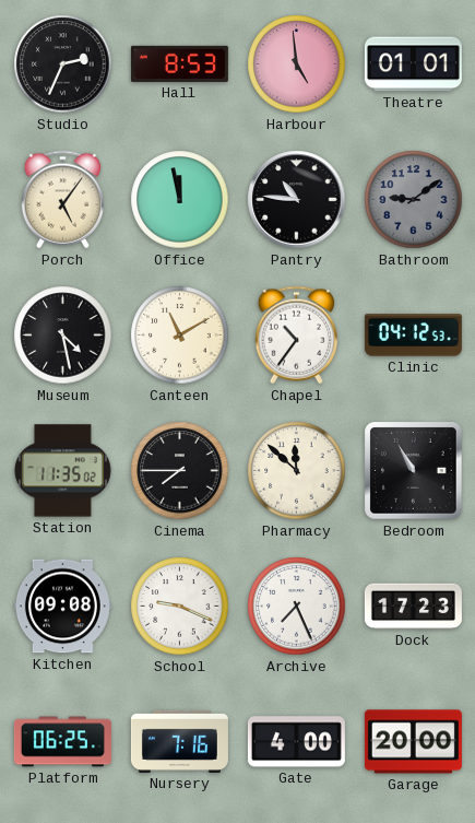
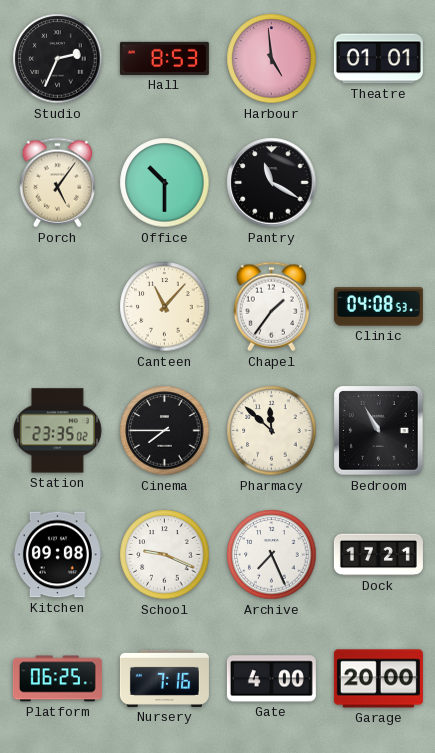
Office: 11:58 -> 10:30 (165, 183)
Pantry: 10:46 -> 11:20 (272, 183)
Bathroom: 9:09 -> none (414, 200)
Museum: 4:28 -> none (63, 336)
Canteen: 11:10 -> 11:07 (165, 307)
Chapel: 10:36 -> 1:36 (271, 307)
Clinic: 04:12 -> 04:08 (378, 307)
Station: 11:35 -> 23:35 (57, 431)
Dock: 17:23 -> 17:21 (378, 555)
